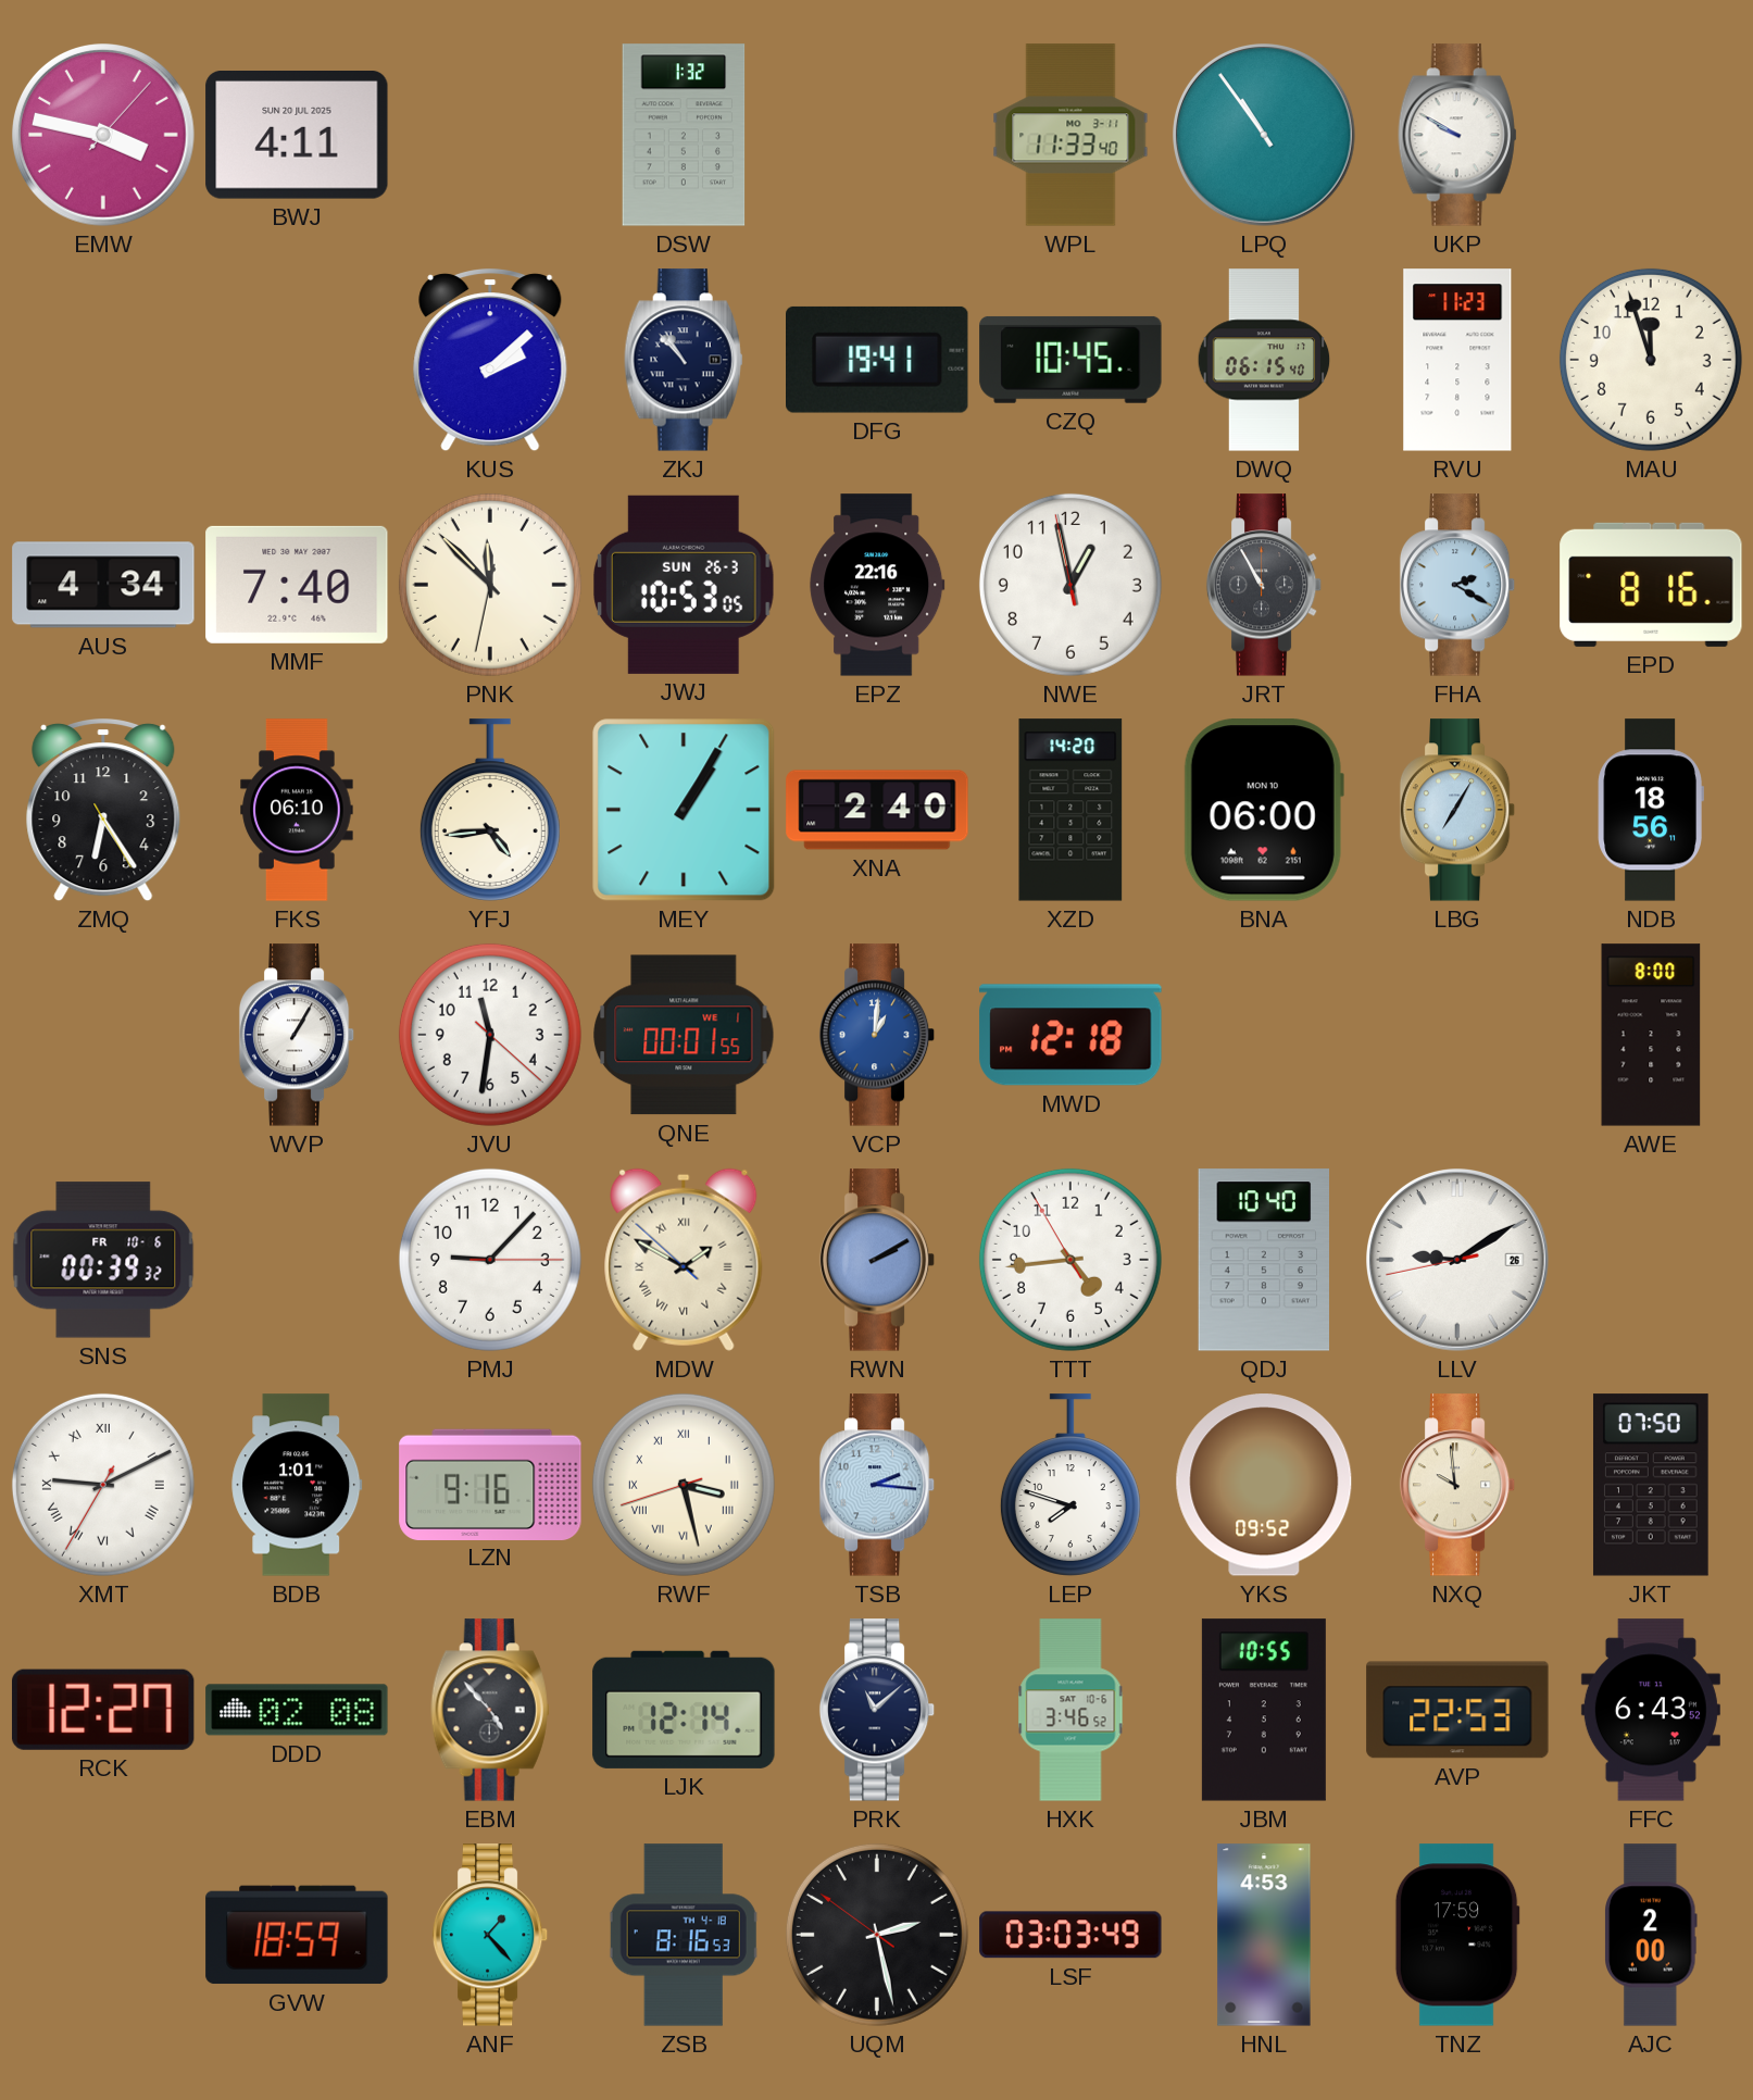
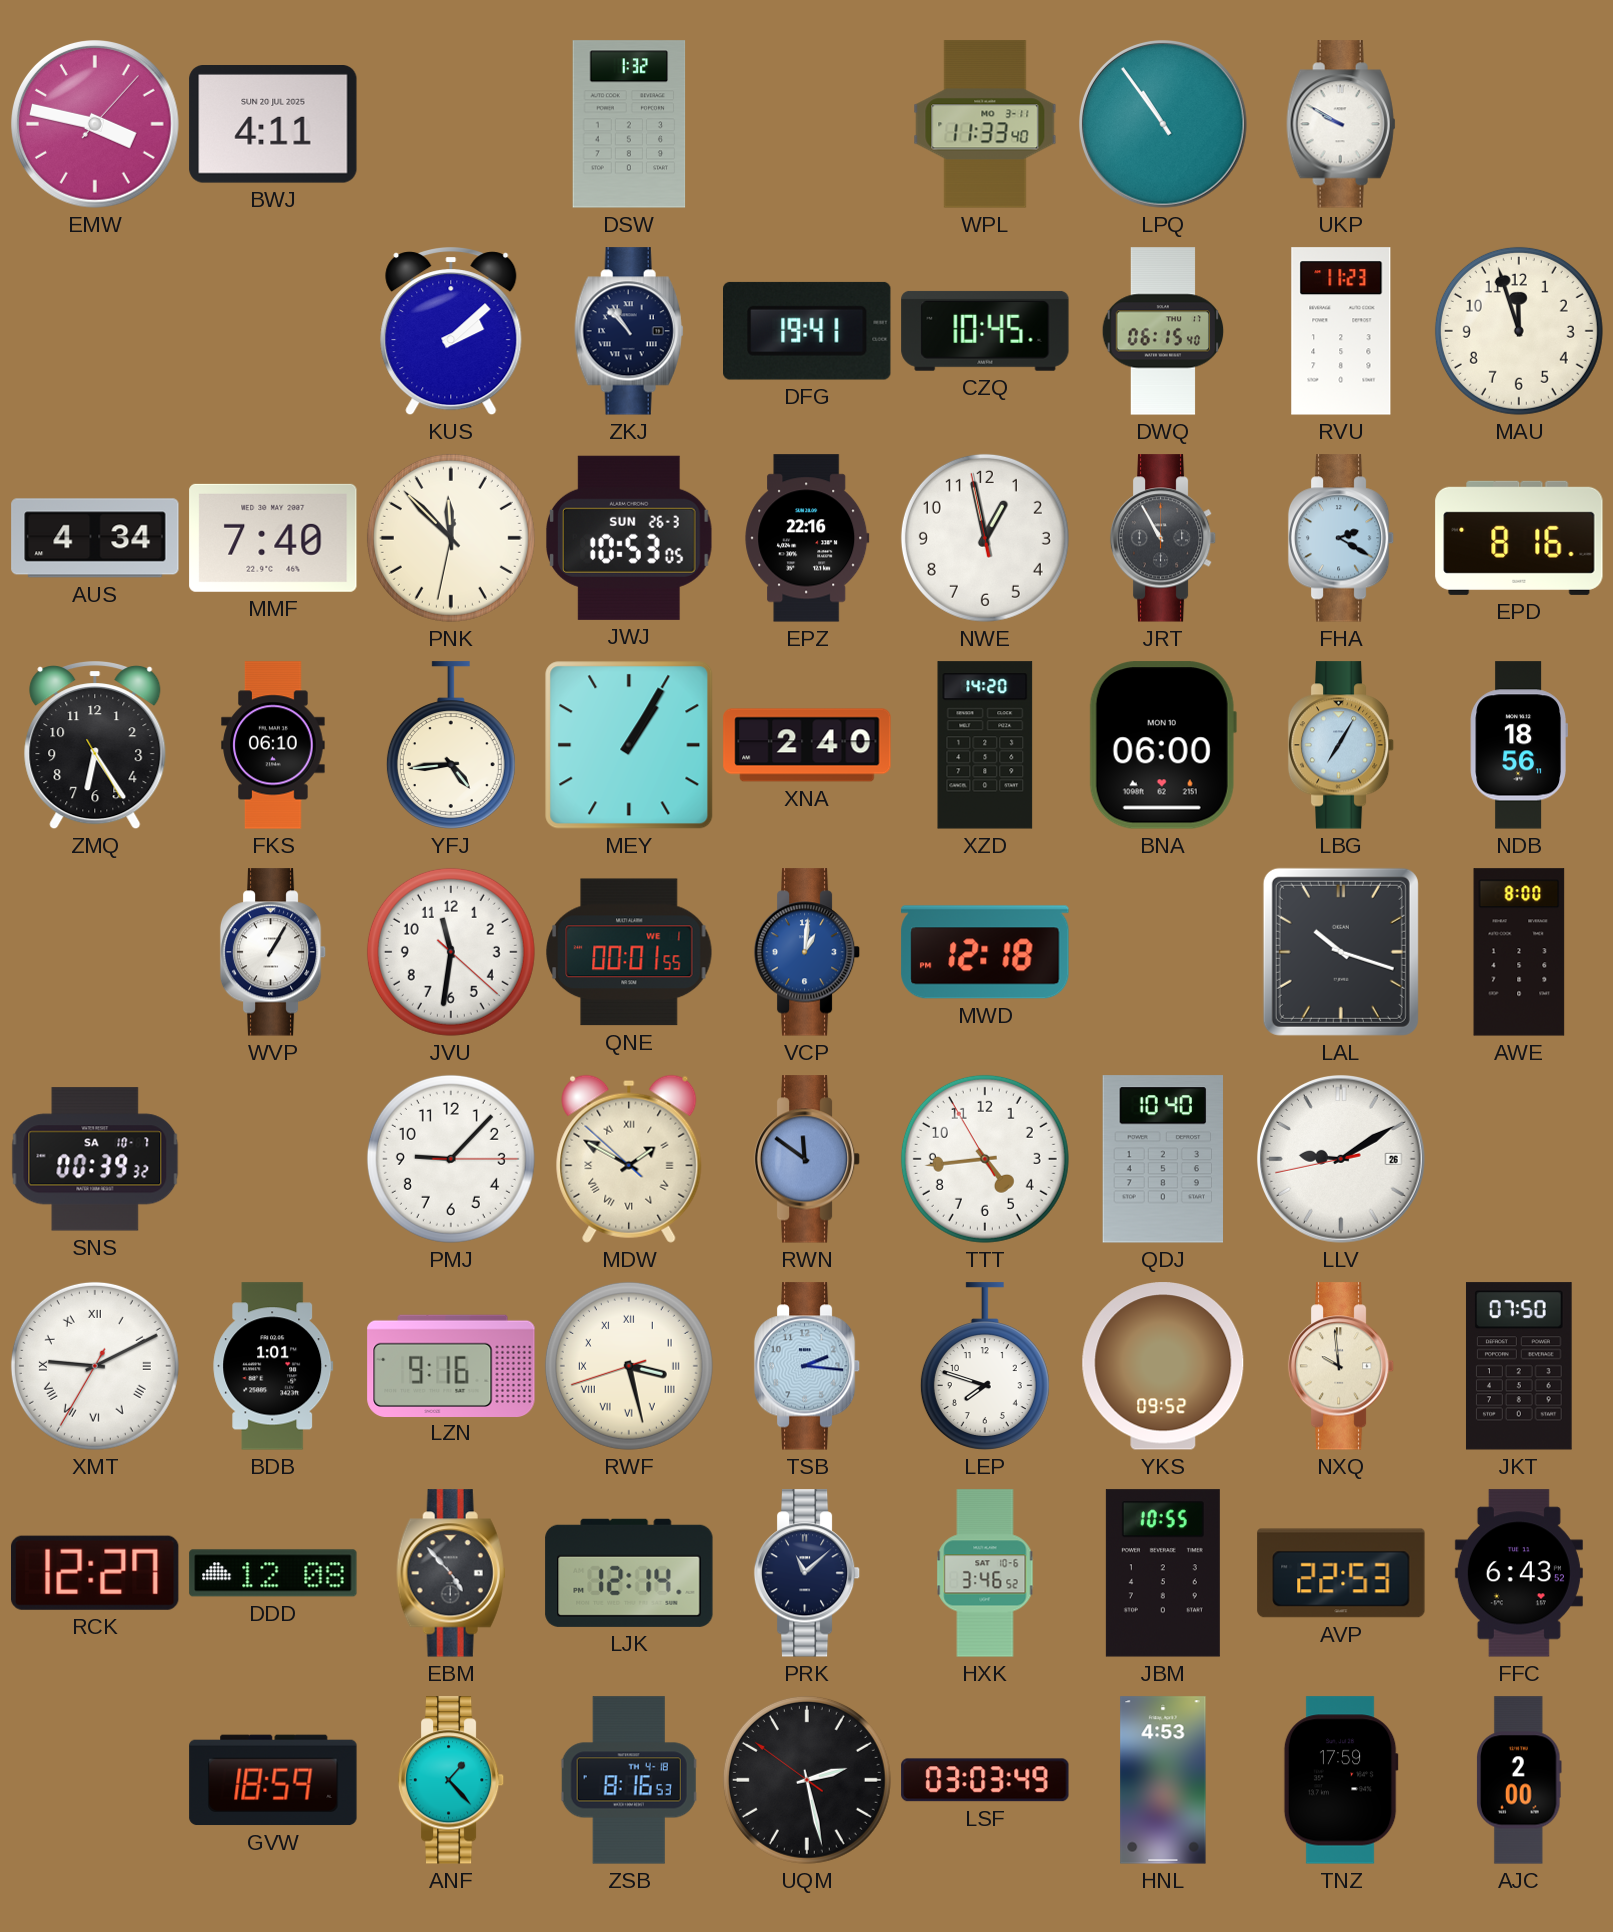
LAL: none -> 10:18 (1341, 952)
SNS date: FR 10-6 -> SA 10-7 (95, 1159)
RWN: 2:10 -> 11:51 (807, 1159)
DDD: 02:08 -> 12:08 (273, 1573)
